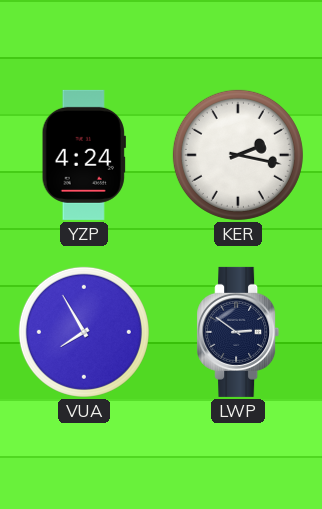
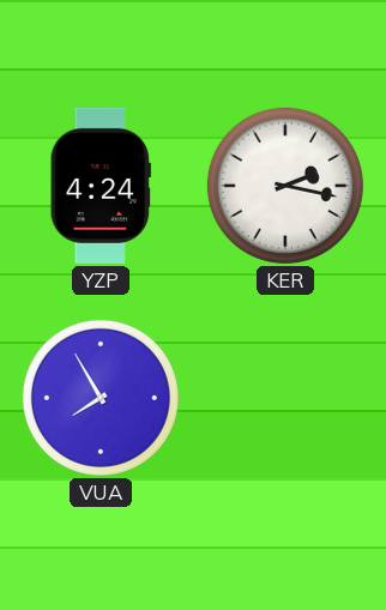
LWP: 2:51 -> none (238, 332)
